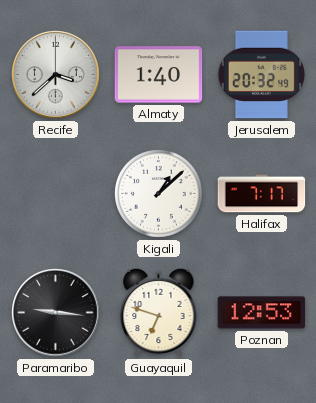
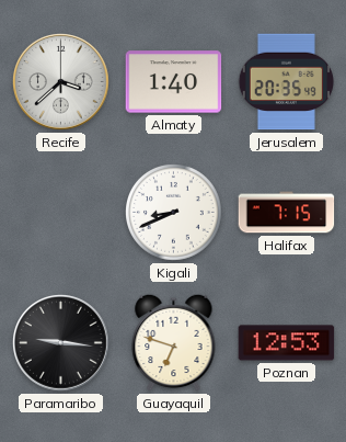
Jerusalem: 20:32 -> 20:35 (286, 82)
Kigali: 1:08 -> 8:41 (174, 213)
Halifax: 7:17 -> 7:15 (287, 213)
